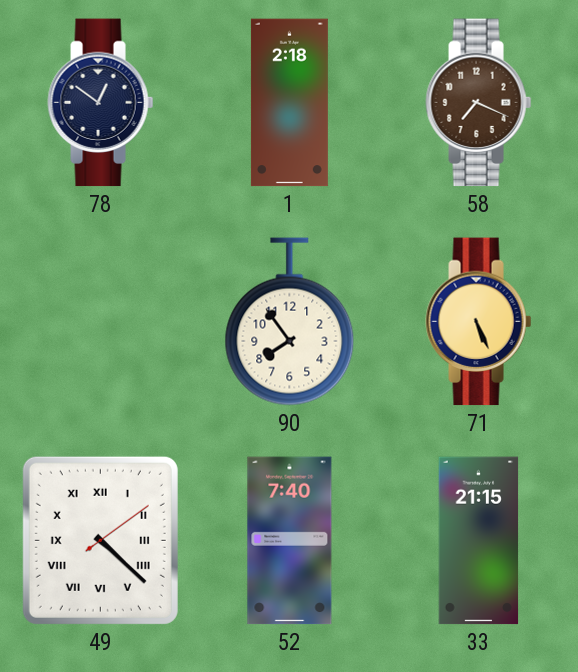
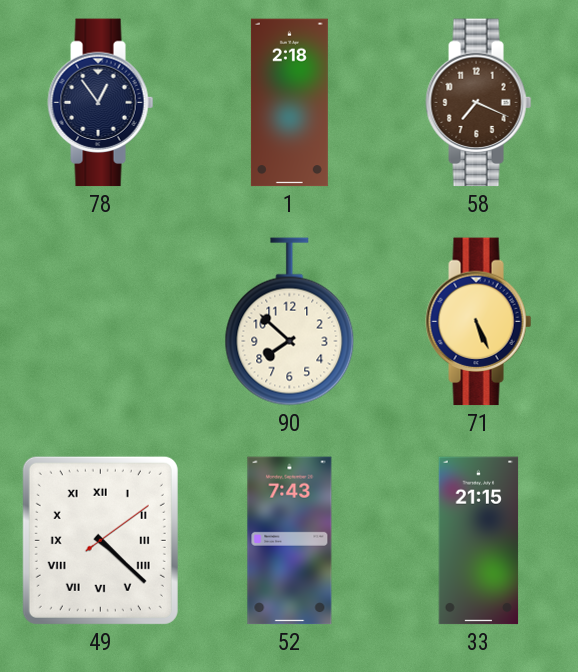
78: 12:51 -> 12:54 (101, 103)
90: 7:54 -> 7:52 (290, 322)
52: 7:40 -> 7:43 (290, 541)
